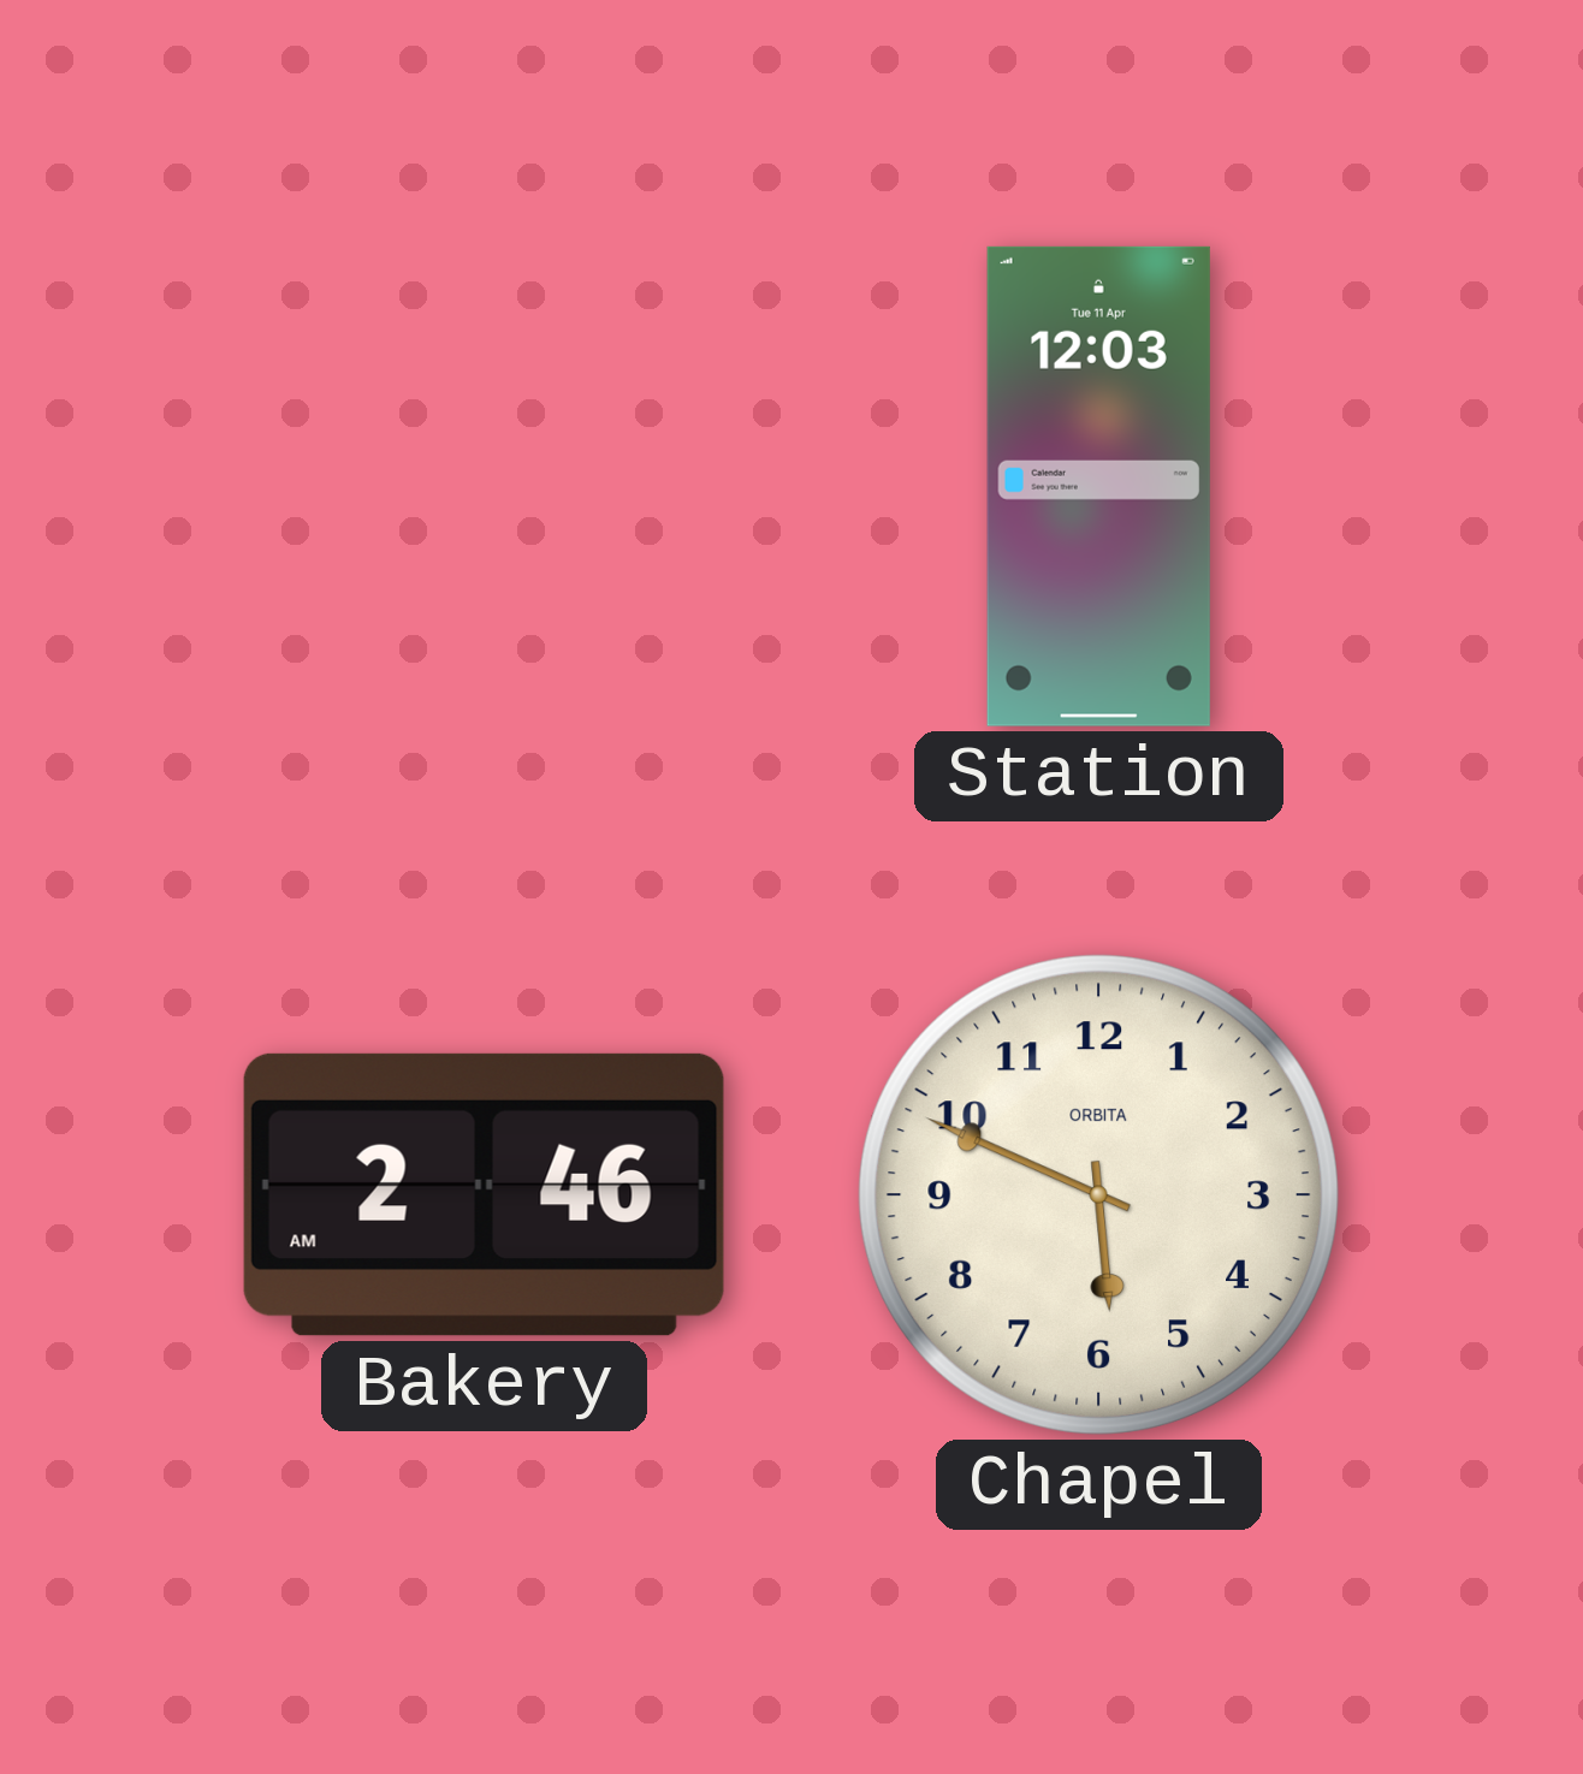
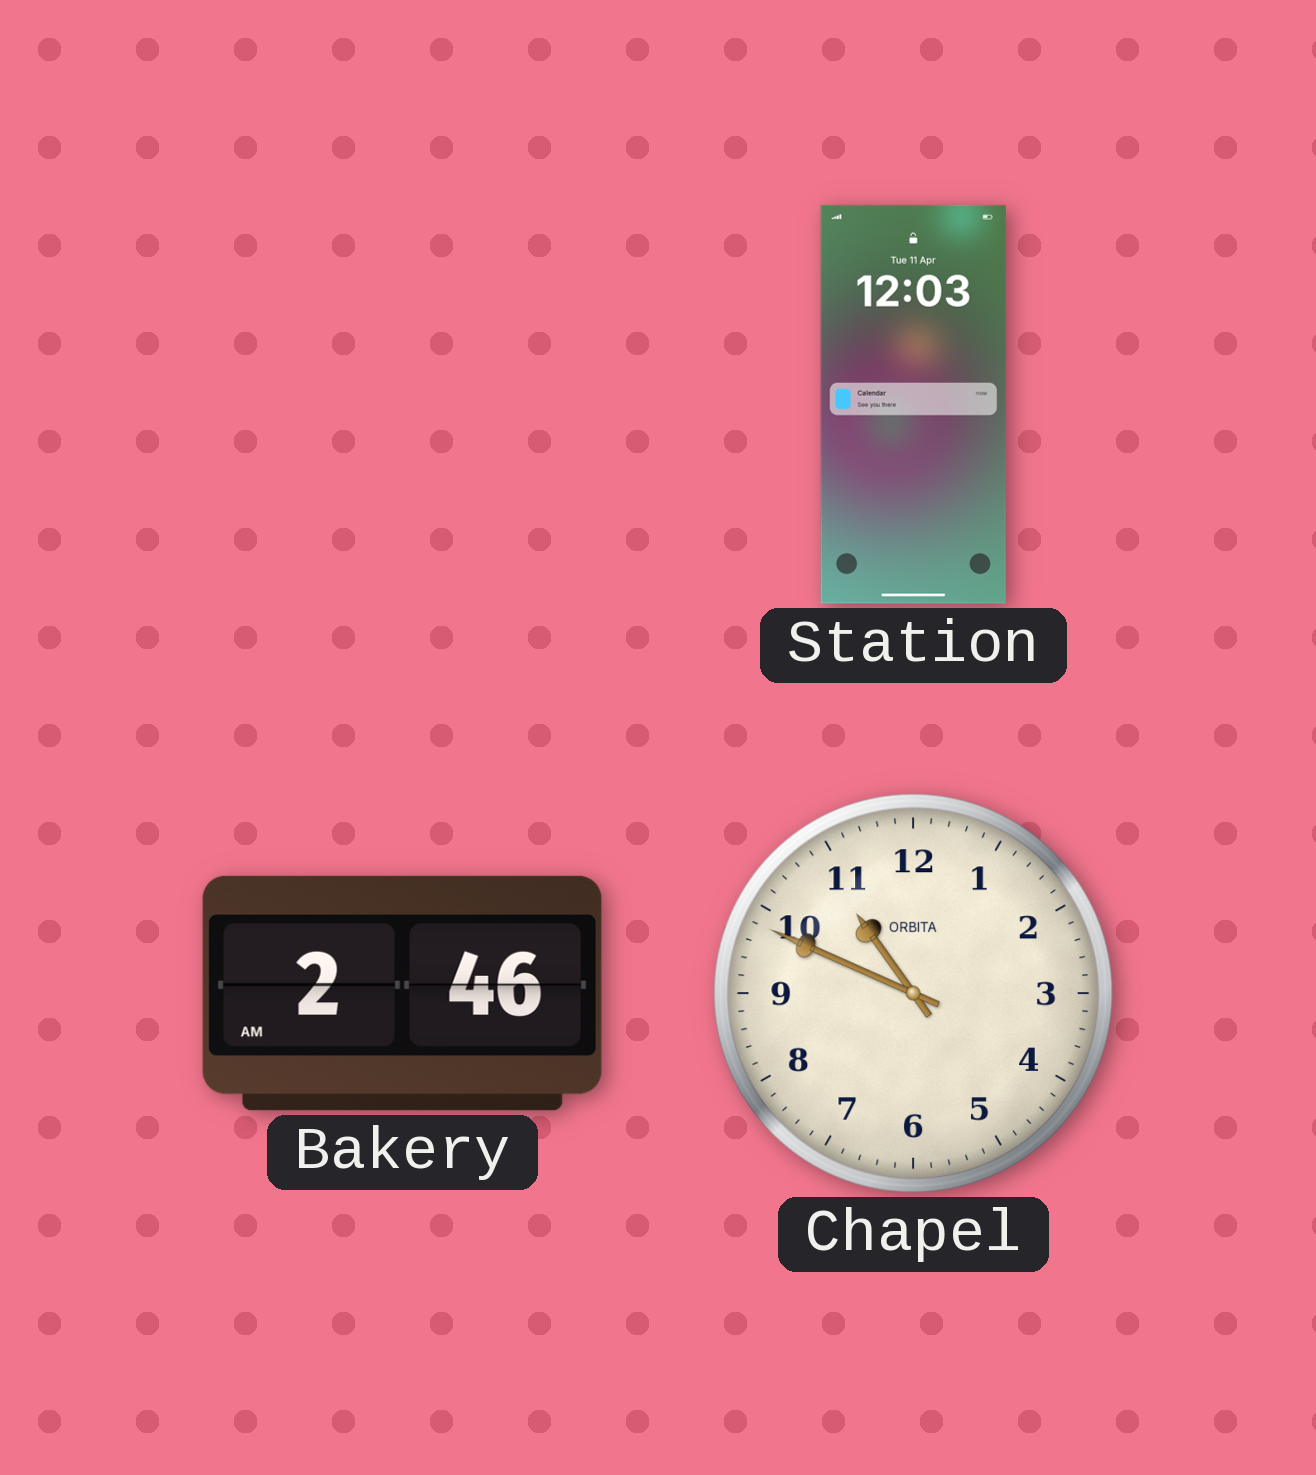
Chapel: 5:49 -> 10:49 (913, 993)
